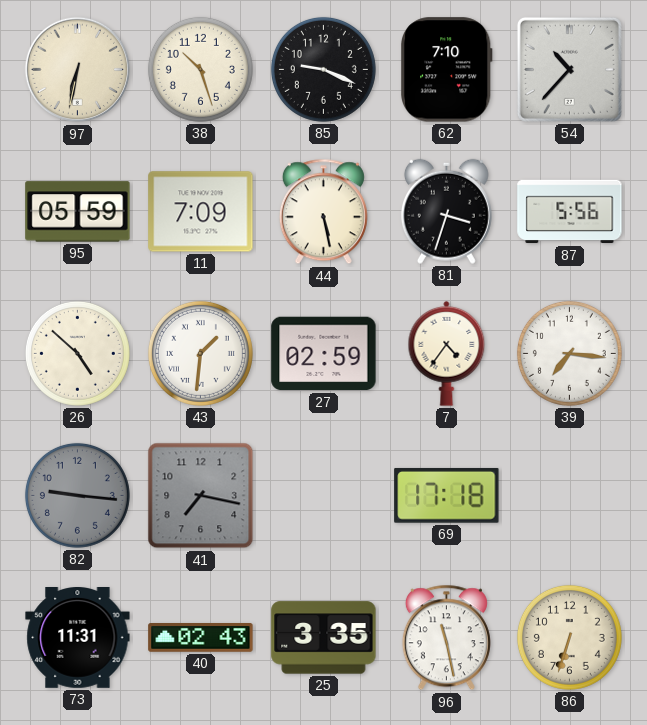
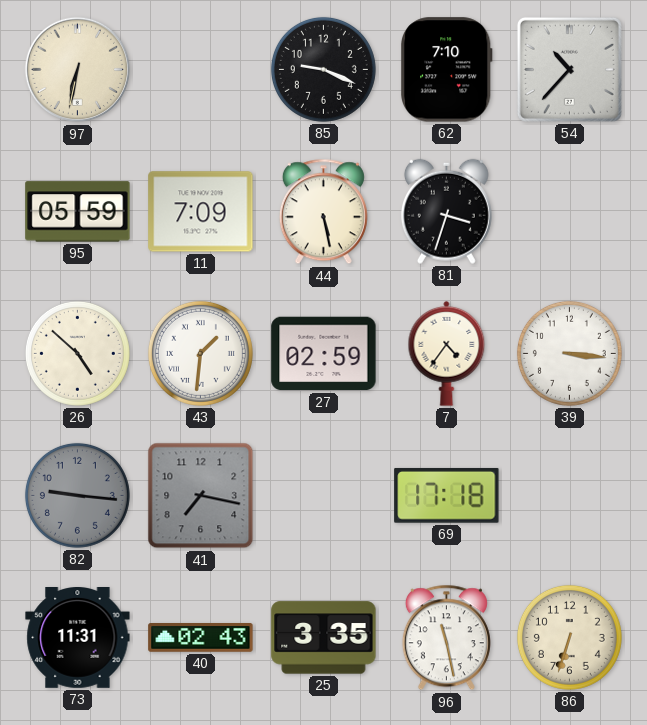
38: 10:27 -> none (200, 69)
87: 5:56 -> none (570, 212)
39: 7:16 -> 3:16 (569, 353)
